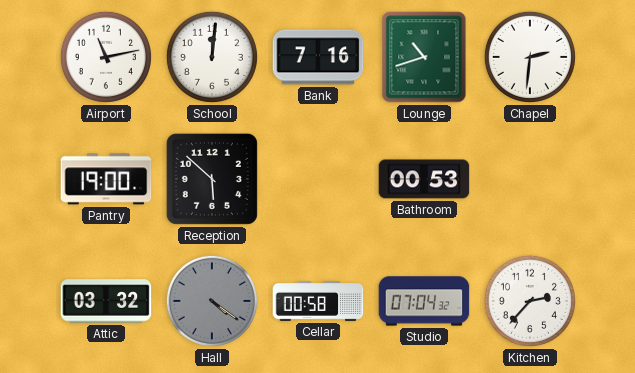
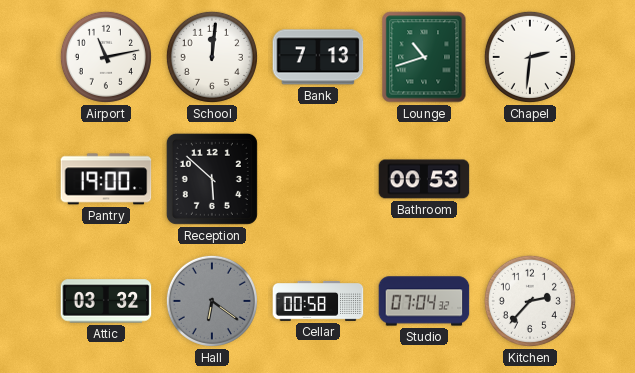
Bank: 7:16 -> 7:13 (318, 57)
Hall: 4:21 -> 6:21 (212, 301)
